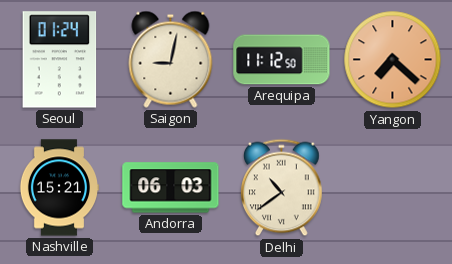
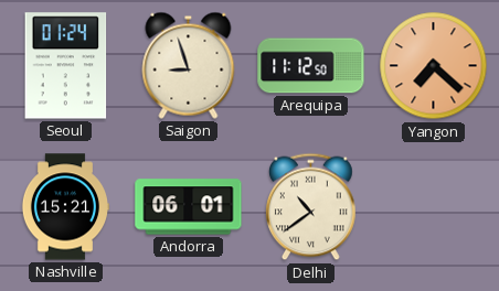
Saigon: 9:02 -> 8:57 (189, 65)
Andorra: 06:03 -> 06:01 (189, 207)
